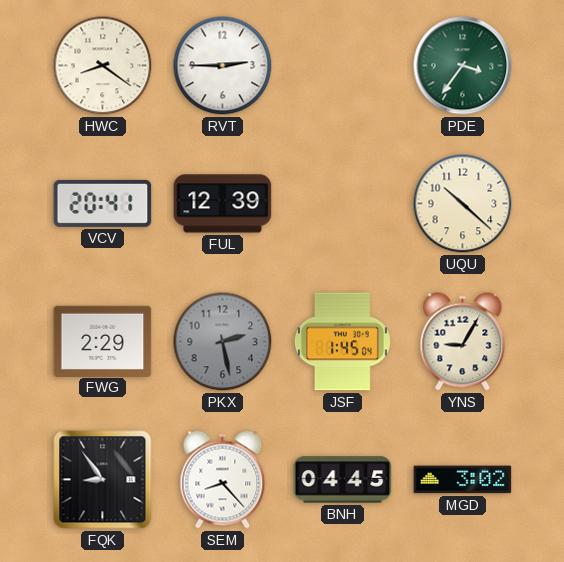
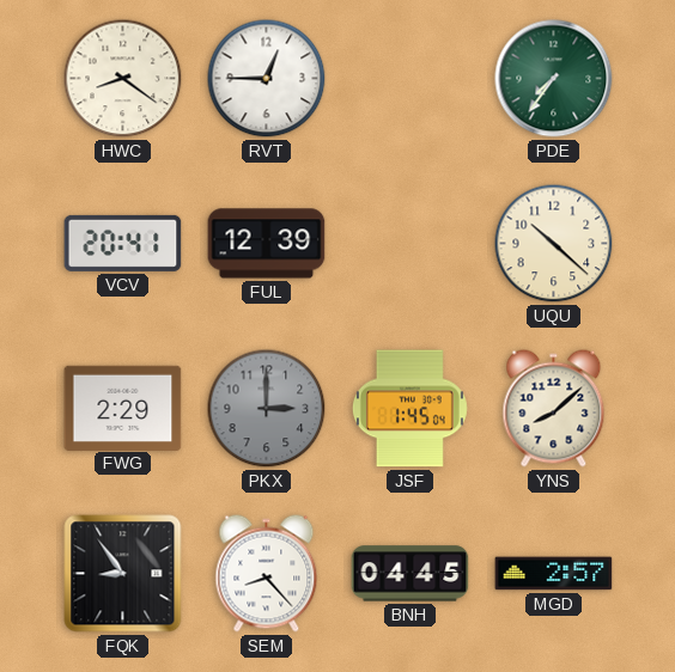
RVT: 2:45 -> 12:45 (267, 79)
PDE: 3:36 -> 7:36 (554, 79)
PKX: 2:28 -> 3:00 (267, 409)
YNS: 9:05 -> 8:08 (554, 409)
MGD: 3:02 -> 2:57 (554, 574)
